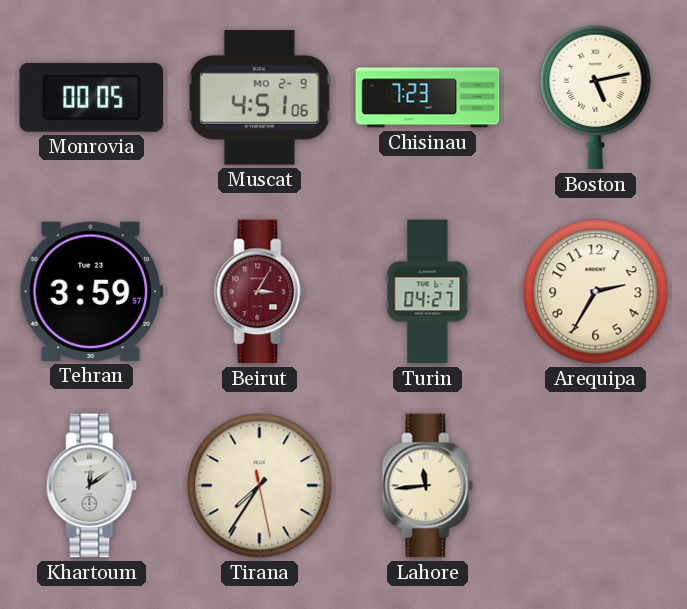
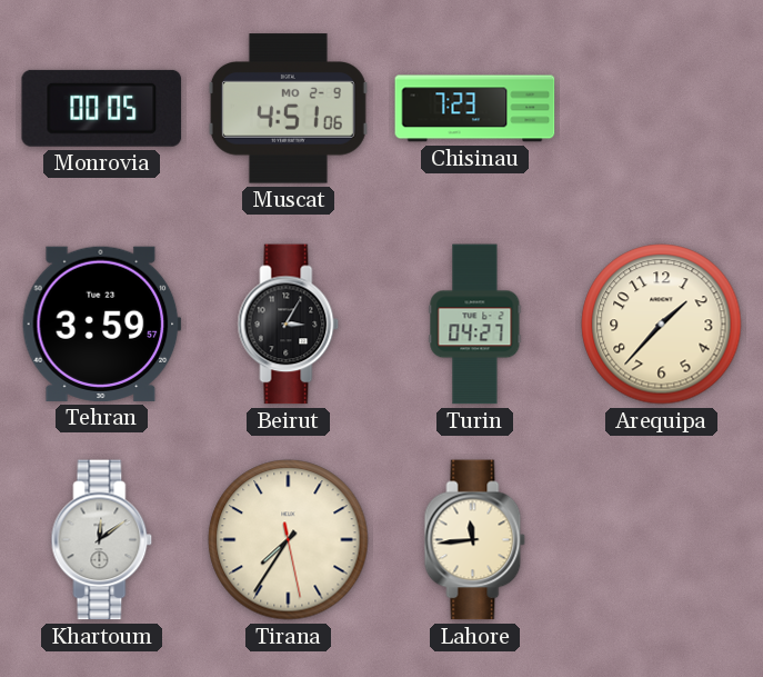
Boston: 5:13 -> none (596, 97)
Beirut dial: burgundy -> black (289, 325)
Arequipa: 2:35 -> 1:37 (662, 325)
